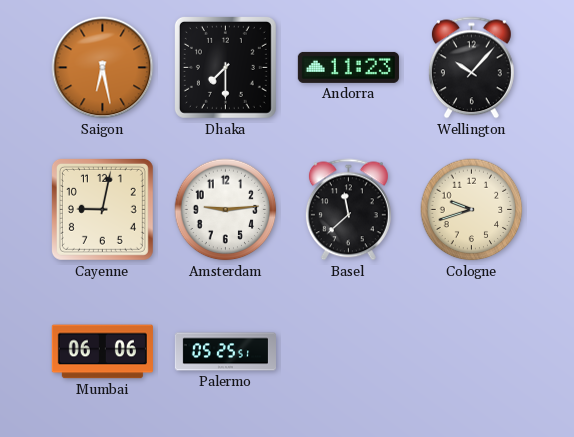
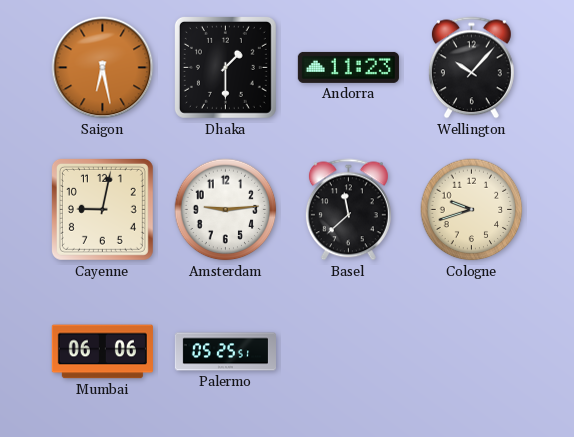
Dhaka: 7:30 -> 1:30 (225, 67)
